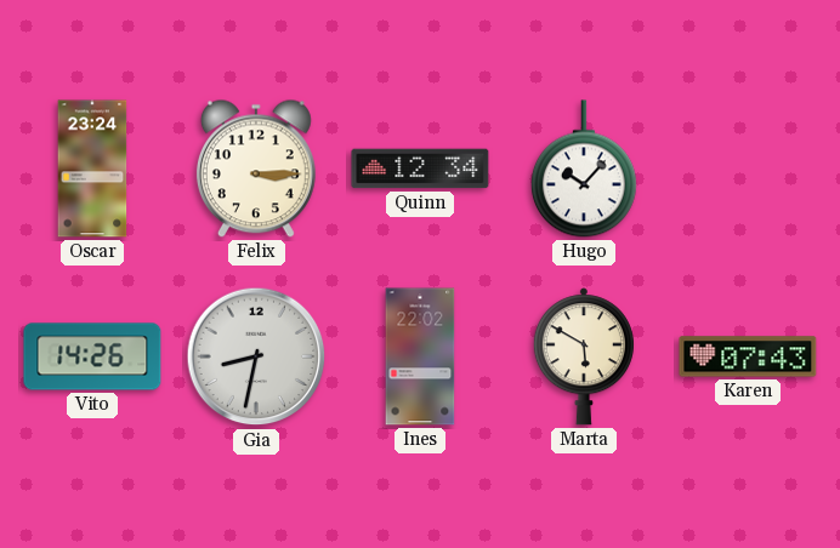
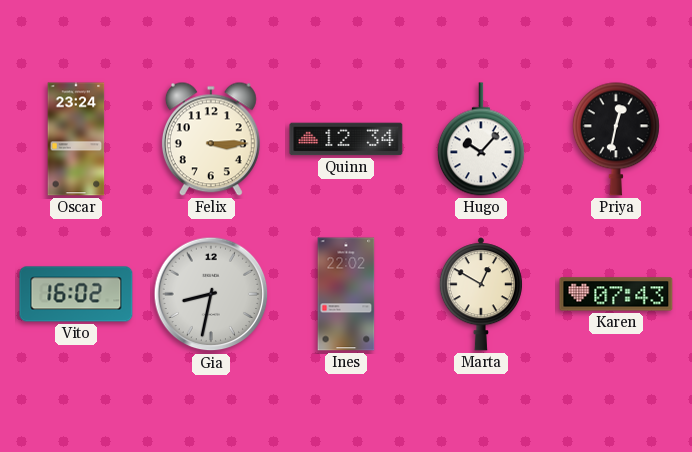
Priya: none -> 12:32 (616, 139)
Vito: 14:26 -> 16:02 (76, 294)
Marta: 5:50 -> 12:50 (481, 294)
